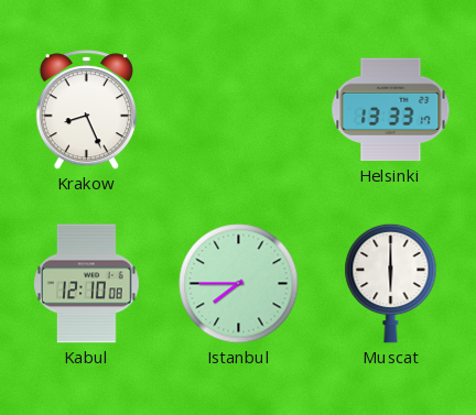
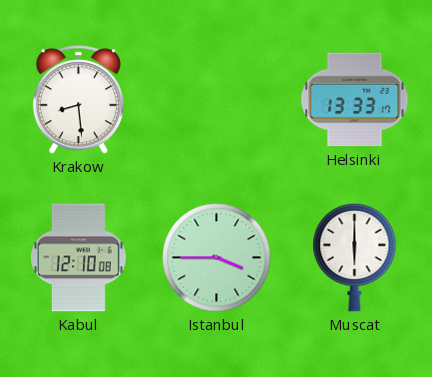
Krakow: 8:26 -> 8:29 (78, 100)
Istanbul: 7:45 -> 3:45 (217, 258)
